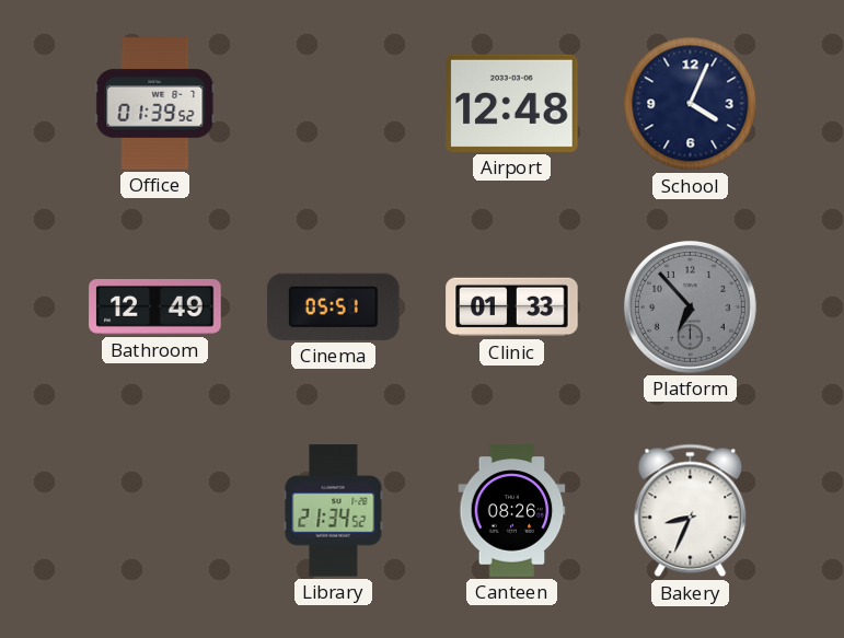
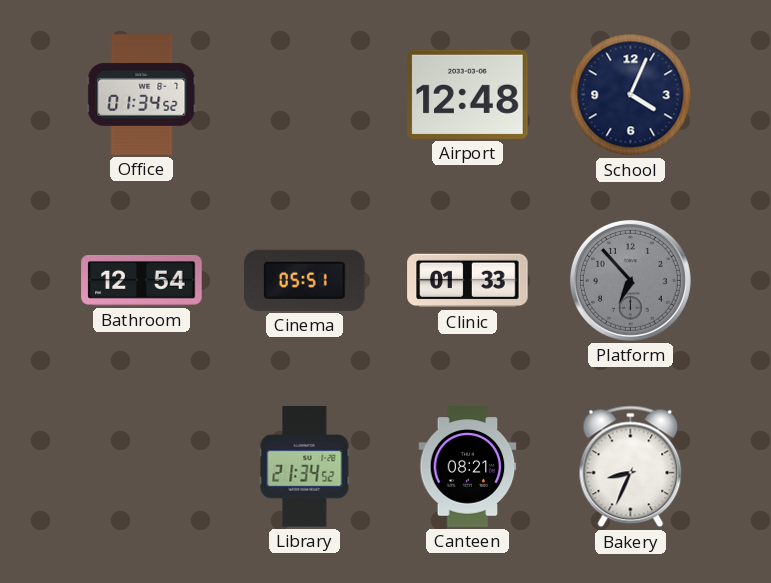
Office: 01:39 -> 01:34 (142, 95)
Bathroom: 12:49 -> 12:54 (142, 281)
Canteen: 08:26 -> 08:21 (468, 467)
